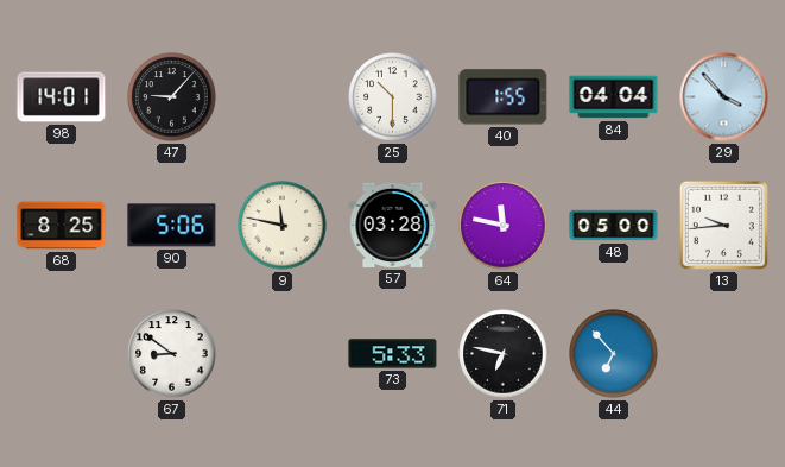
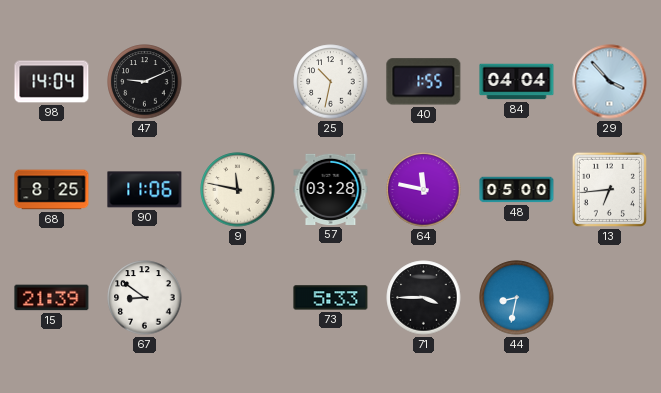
98: 14:01 -> 14:04 (52, 82)
47: 9:07 -> 9:11 (145, 82)
25: 10:30 -> 10:32 (331, 82)
90: 5:06 -> 11:06 (145, 190)
13: 9:44 -> 6:44 (609, 189)
15: none -> 21:39 (52, 298)
71: 6:47 -> 3:45 (424, 298)
44: 6:53 -> 8:32 (517, 298)
